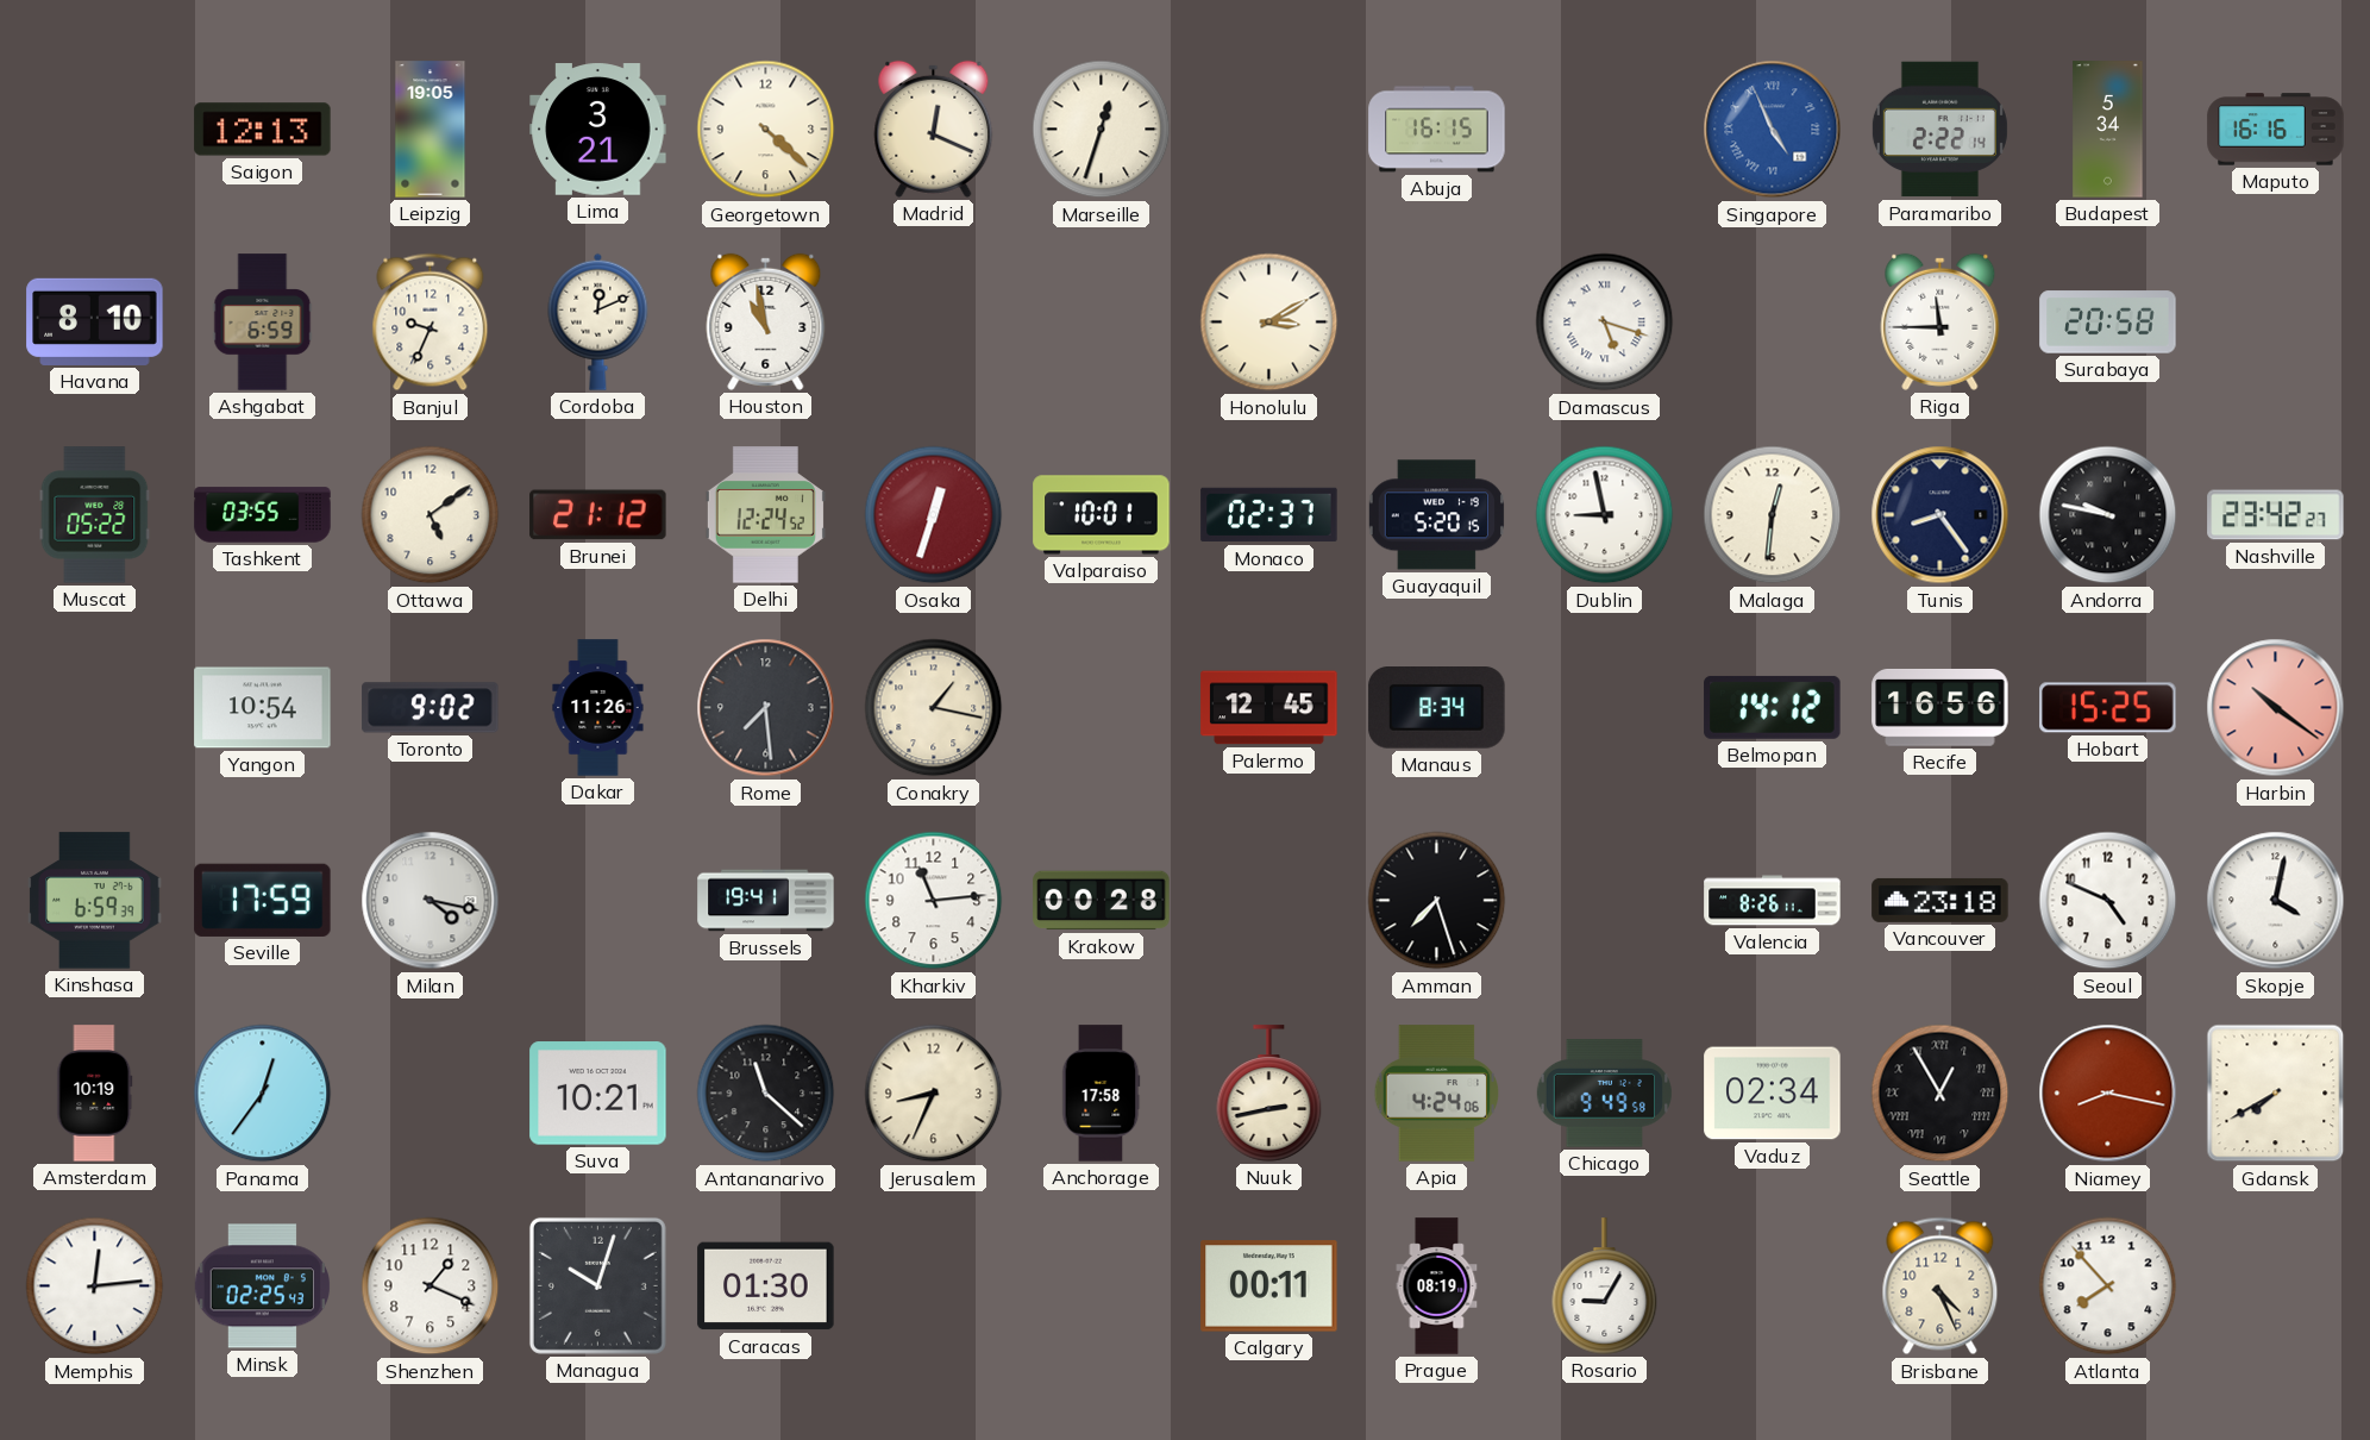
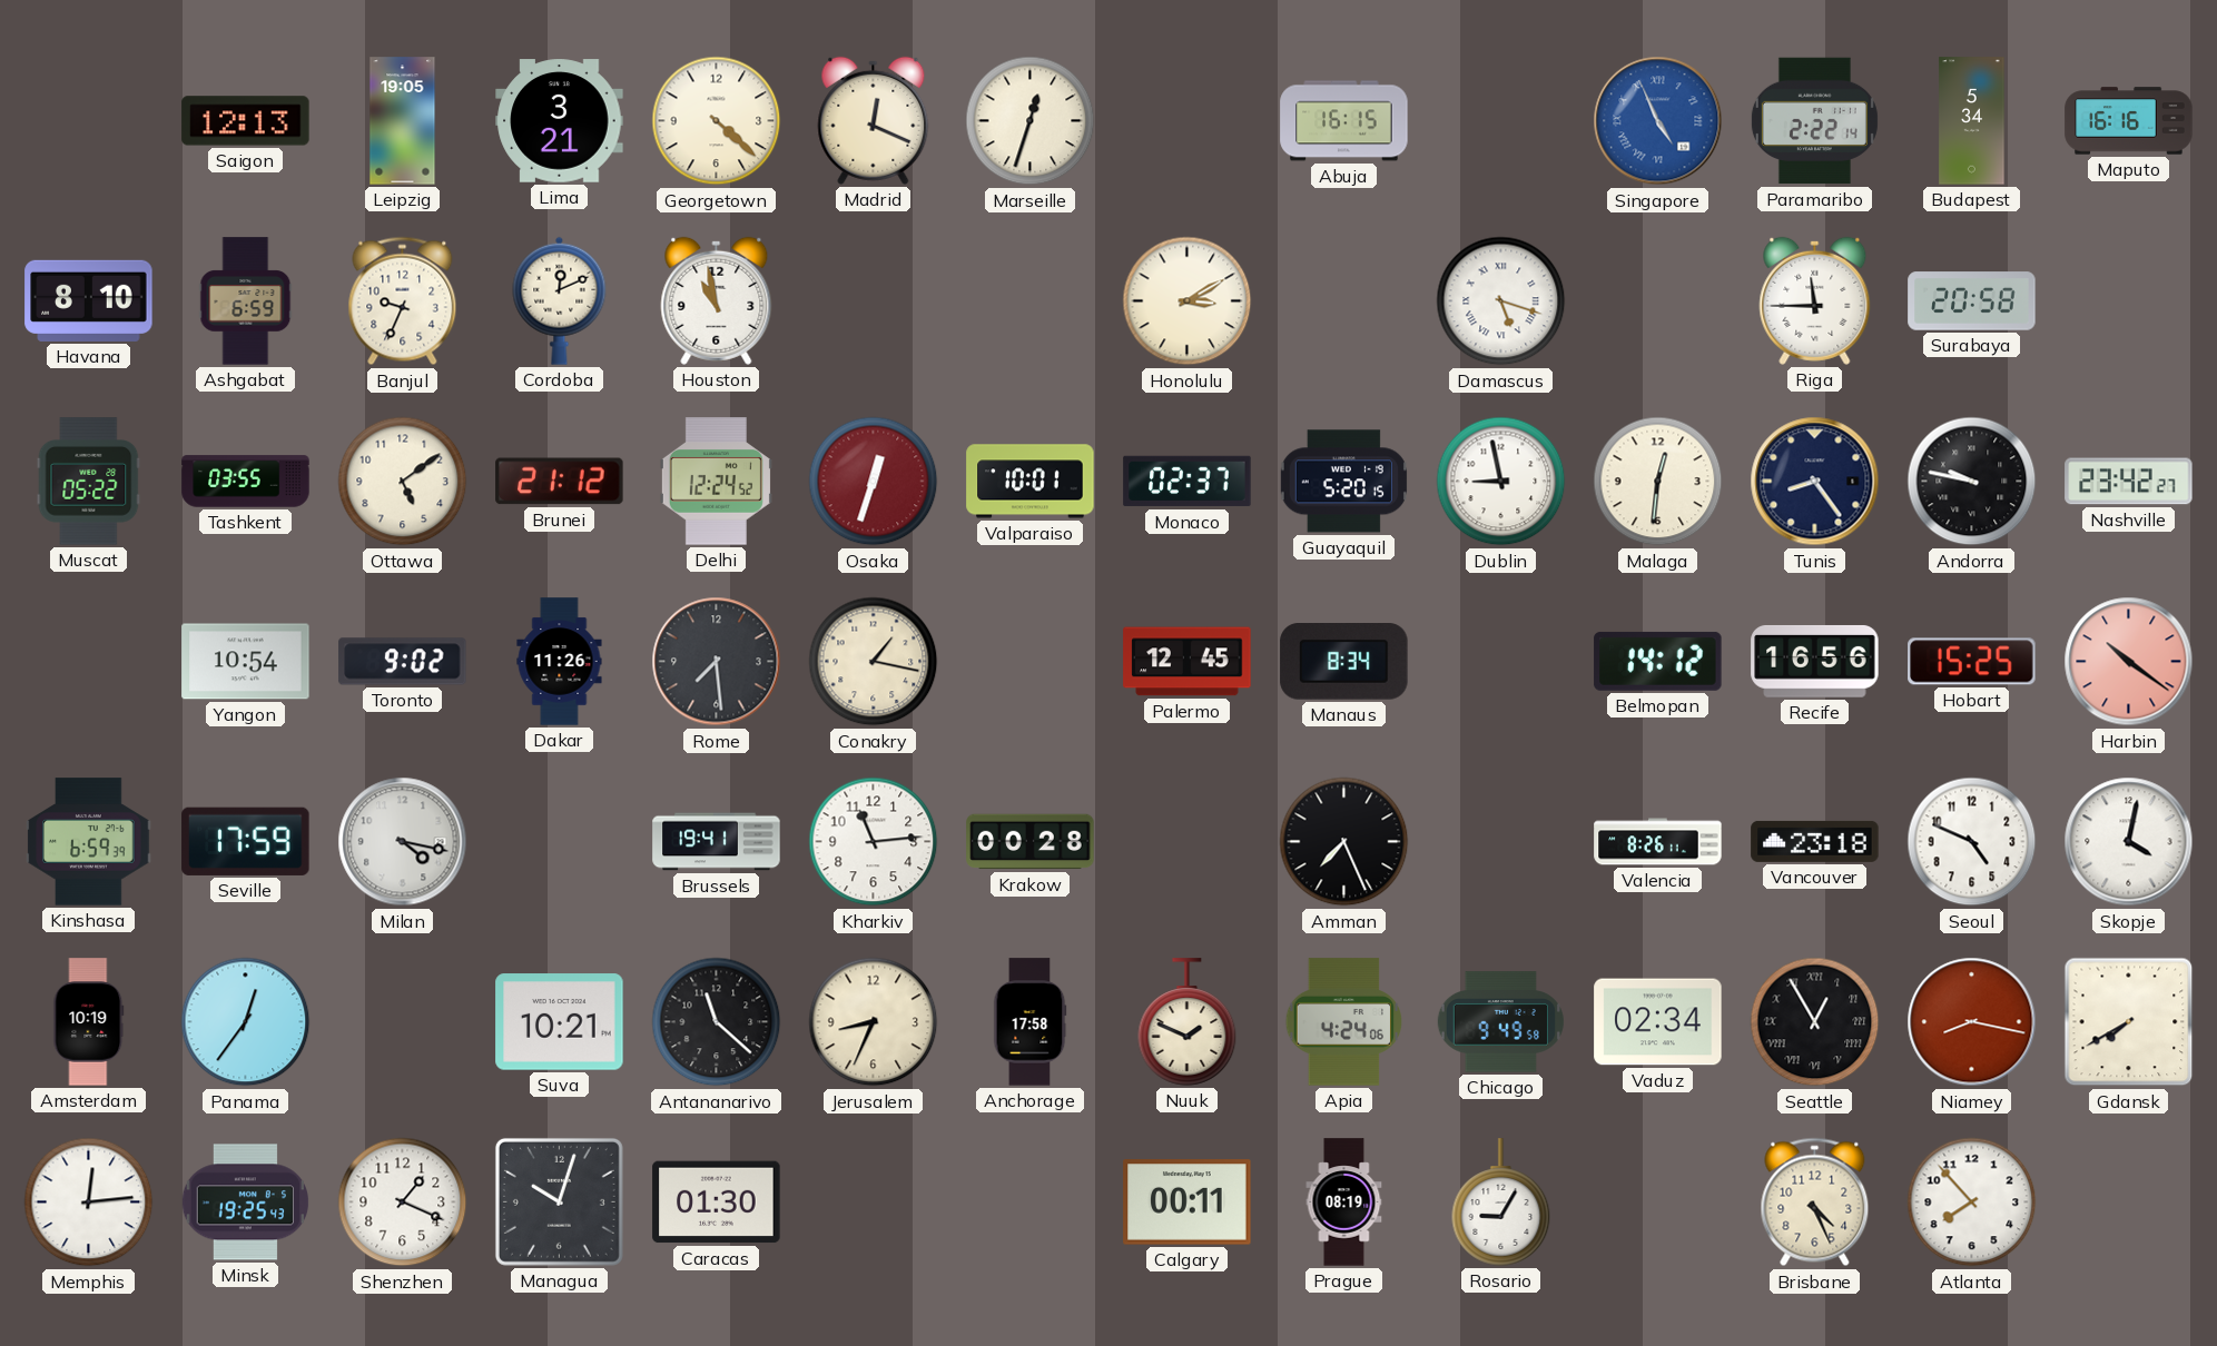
Amman: 7:27 -> 7:26 (1344, 842)
Nuuk: 2:43 -> 1:49 (1188, 1022)
Minsk: 02:25 -> 19:25 (245, 1203)
